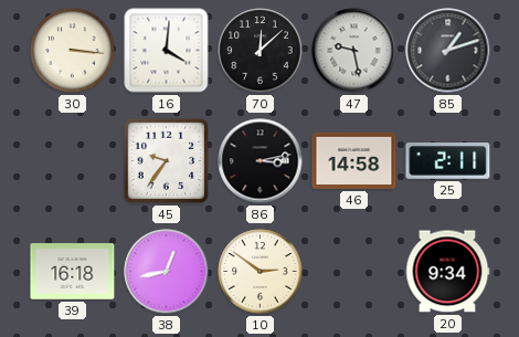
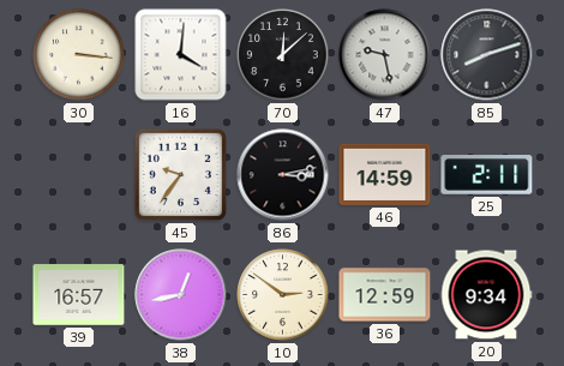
85: 1:12 -> 8:12 (487, 55)
46: 14:58 -> 14:59 (385, 174)
39: 16:18 -> 16:57 (79, 295)
36: none -> 12:59 (385, 295)
